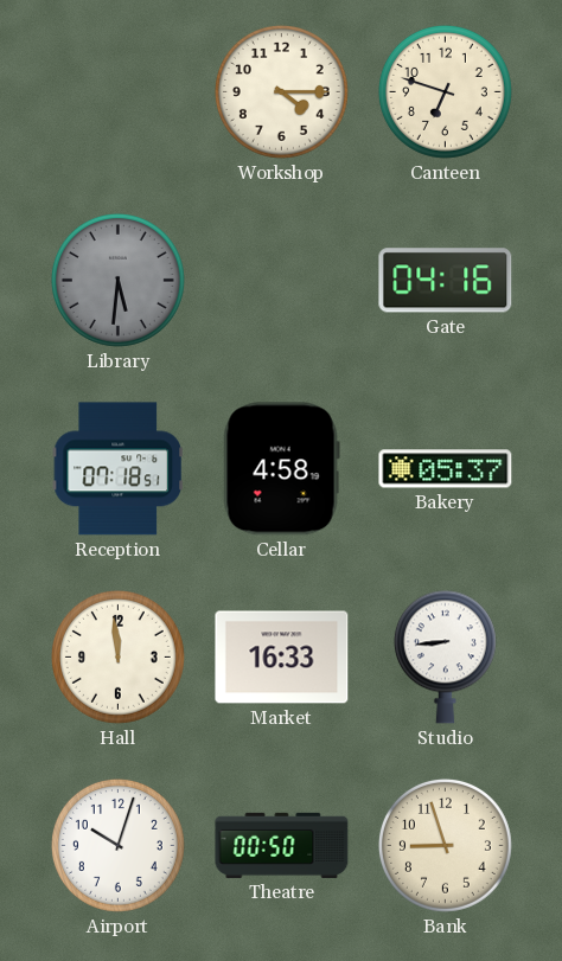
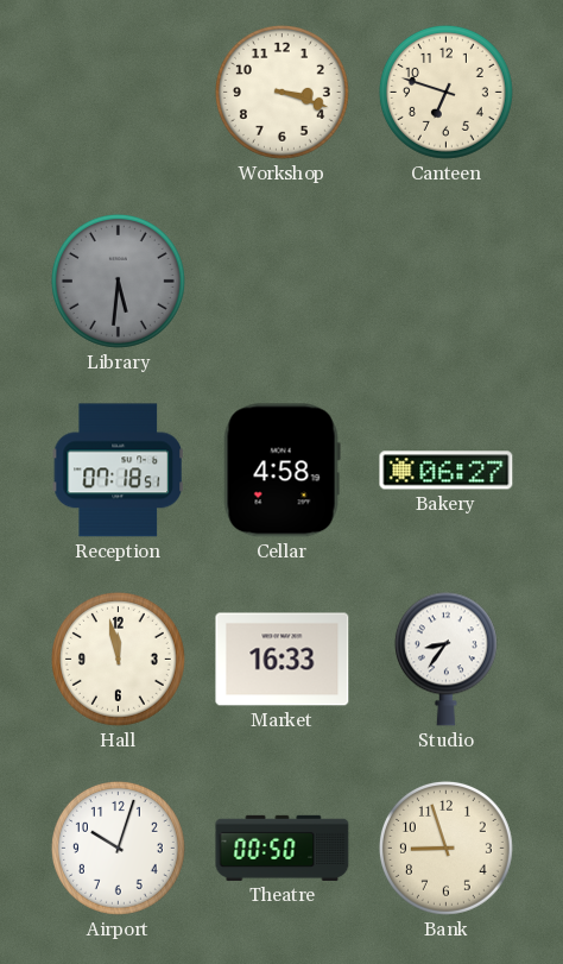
Workshop: 4:15 -> 3:18 (281, 92)
Gate: 04:16 -> none (446, 281)
Bakery: 05:37 -> 06:27 (447, 471)
Hall: 11:59 -> 11:58 (118, 659)
Studio: 8:44 -> 8:36 (445, 659)
